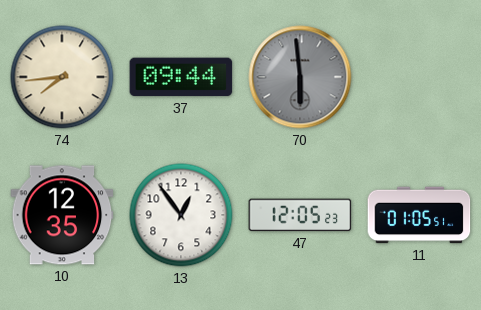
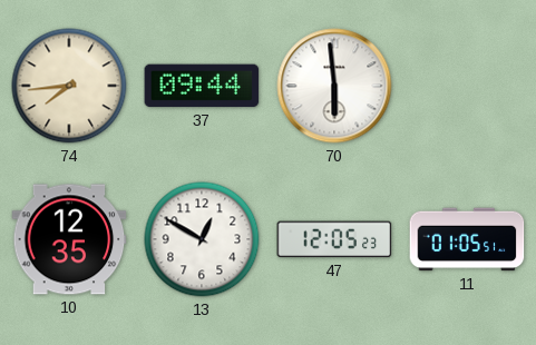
70 dial: grey -> white (334, 86)
13: 12:54 -> 12:50 (202, 239)
